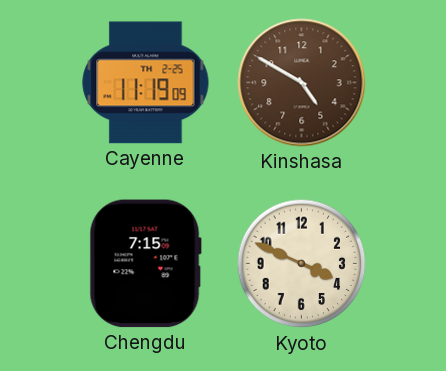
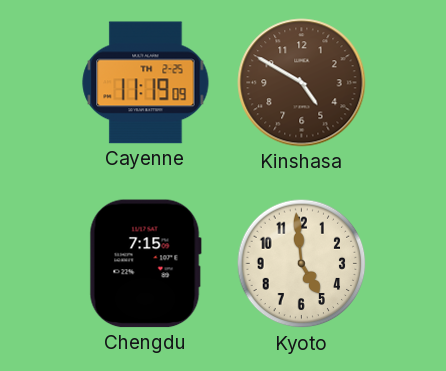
Kyoto: 3:49 -> 4:59 (302, 264)
